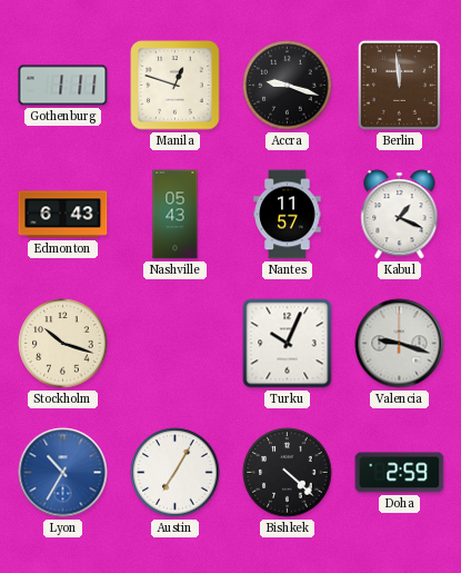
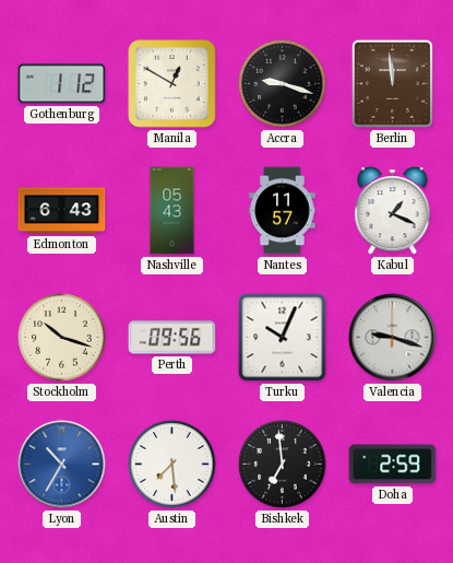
Gothenburg: 1:11 -> 1:12 (62, 84)
Manila: 12:48 -> 12:50 (172, 84)
Perth: none -> 09:56 (172, 338)
Austin: 7:05 -> 7:29 (172, 465)
Bishkek: 4:22 -> 6:59 (283, 465)
